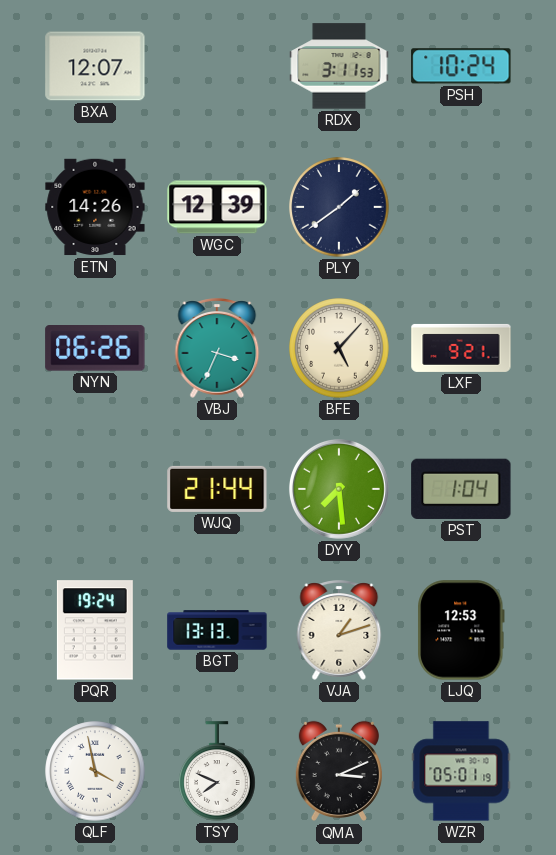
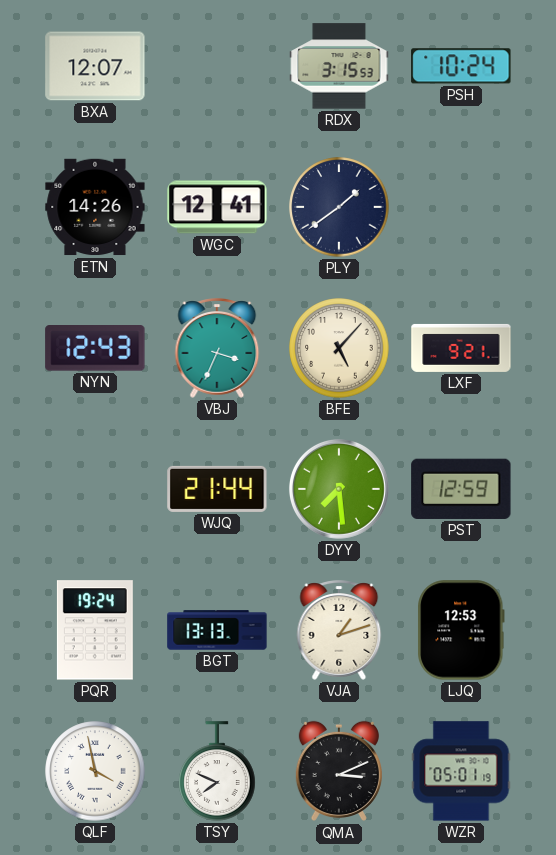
RDX: 3:11 -> 3:15 (339, 66)
WGC: 12:39 -> 12:41 (217, 207)
NYN: 06:26 -> 12:43 (95, 349)
PST: 1:04 -> 12:59 (461, 489)
